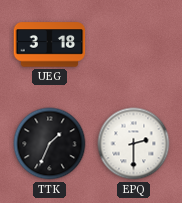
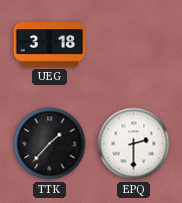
TTK: 1:34 -> 1:37 (50, 144)
